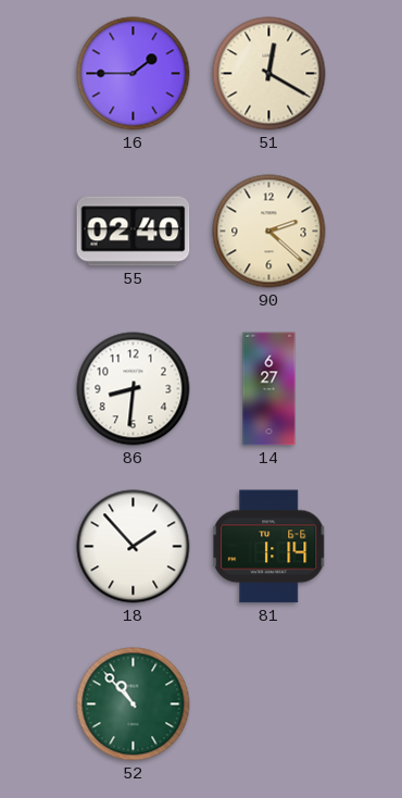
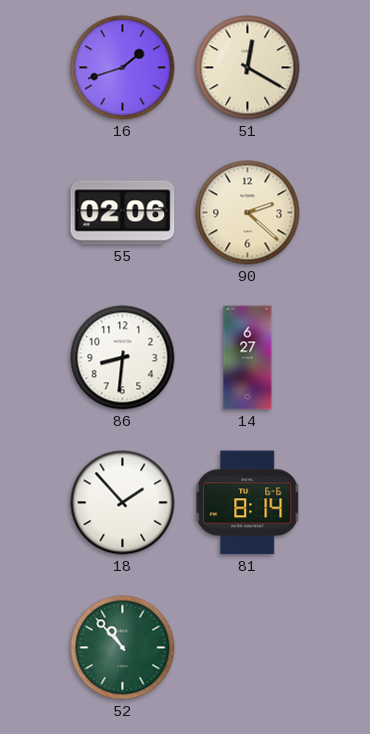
16: 1:45 -> 1:42 (123, 68)
55: 02:40 -> 02:06 (123, 213)
81: 1:14 -> 8:14 (248, 503)
